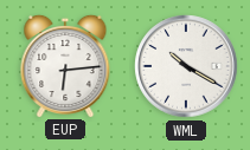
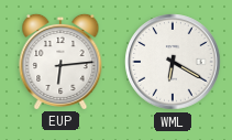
WML: 10:20 -> 6:20 (173, 62)
